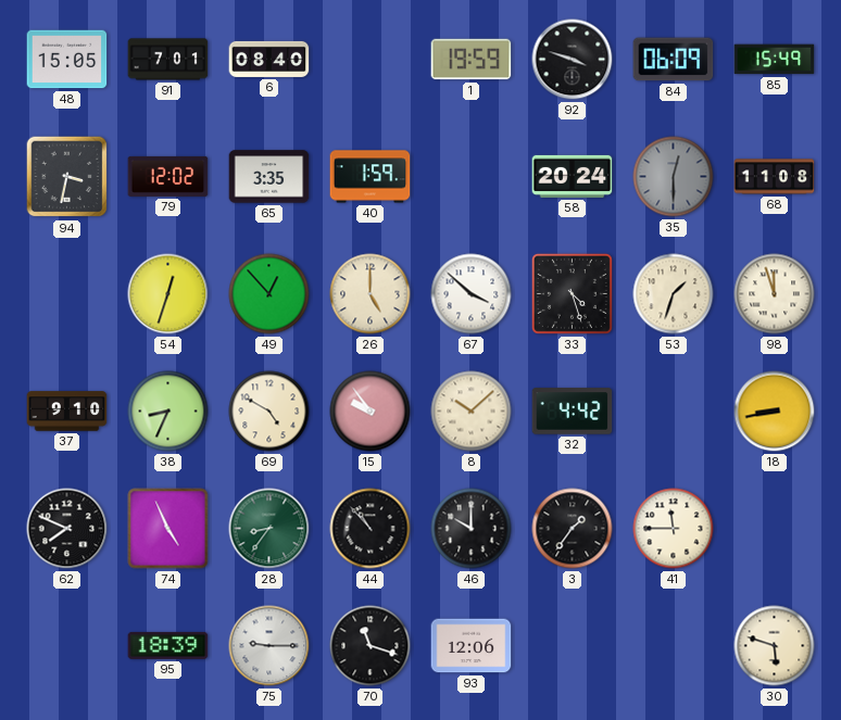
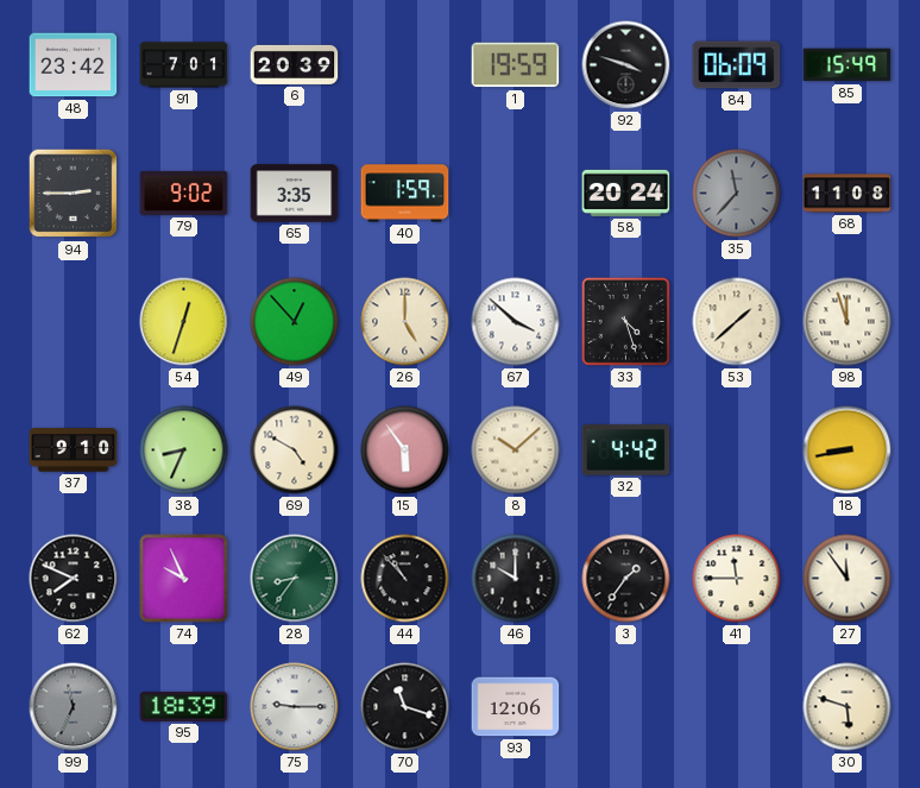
48: 15:05 -> 23:42 (74, 65)
6: 08:40 -> 20:39 (295, 64)
94: 3:32 -> 2:45 (74, 194)
79: 12:02 -> 9:02 (184, 193)
35: 12:30 -> 11:37 (737, 194)
53: 1:33 -> 1:38 (737, 322)
15: 9:54 -> 5:54 (405, 450)
74: 4:56 -> 9:56 (184, 579)
27: none -> 11:54 (847, 579)
99: none -> 11:34 (74, 707)
